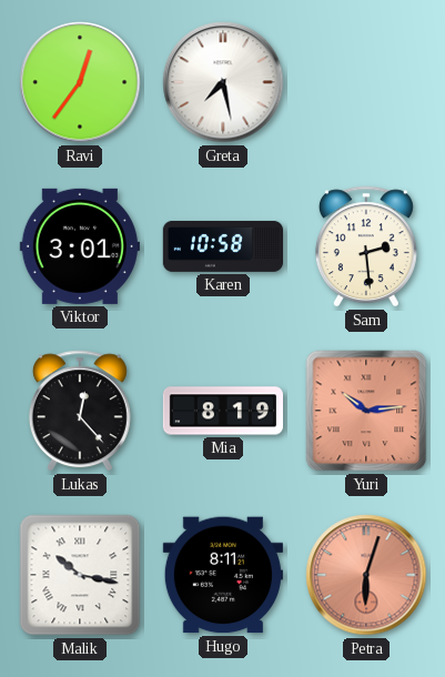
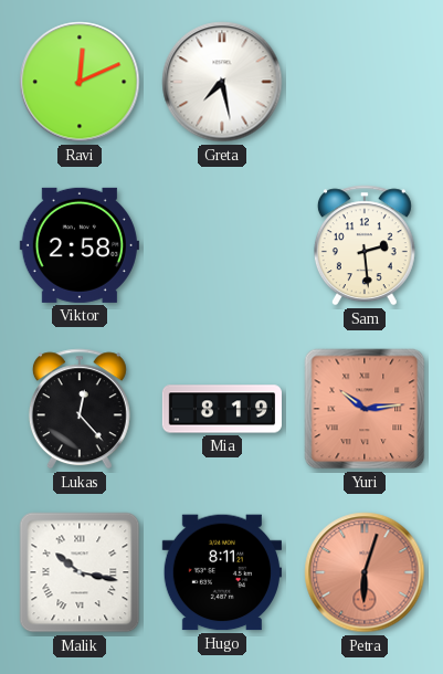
Ravi: 12:36 -> 12:11 (80, 82)
Viktor: 3:01 -> 2:58 (80, 245)
Karen: 10:58 -> none (222, 246)
